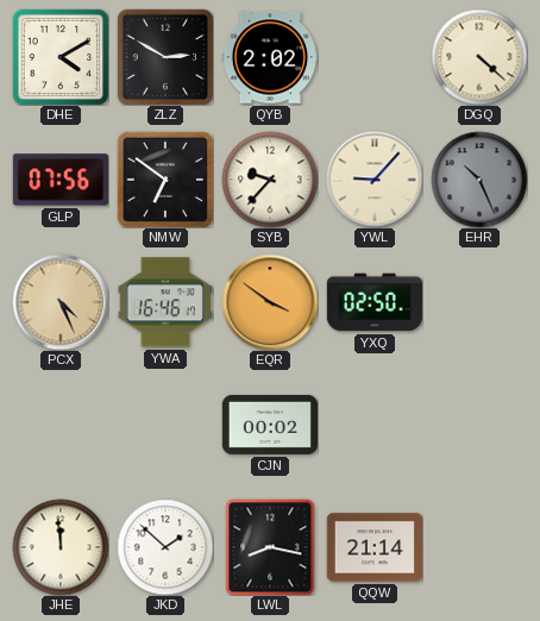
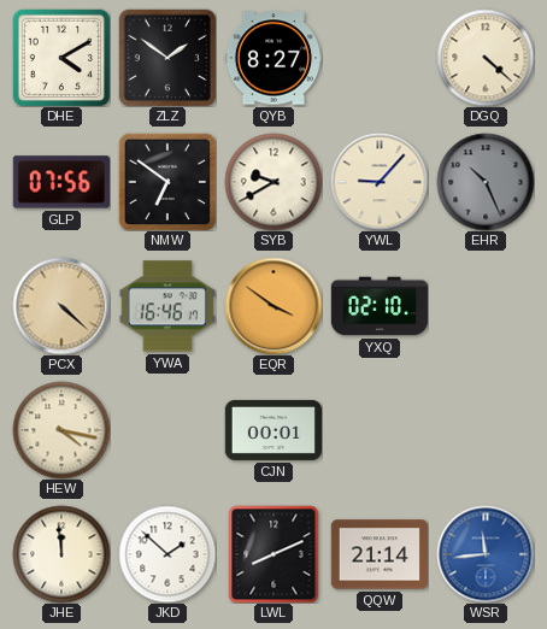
ZLZ: 2:50 -> 1:51 (167, 58)
QYB: 2:02 -> 8:27 (272, 58)
SYB: 9:37 -> 9:40 (273, 182)
PCX: 4:26 -> 4:22 (61, 306)
YXQ: 02:50 -> 02:10 (378, 306)
HEW: none -> 4:17 (61, 430)
CJN: 00:02 -> 00:01 (272, 430)
LWL: 8:17 -> 8:11 (273, 554)
WSR: none -> 11:44 (486, 554)
